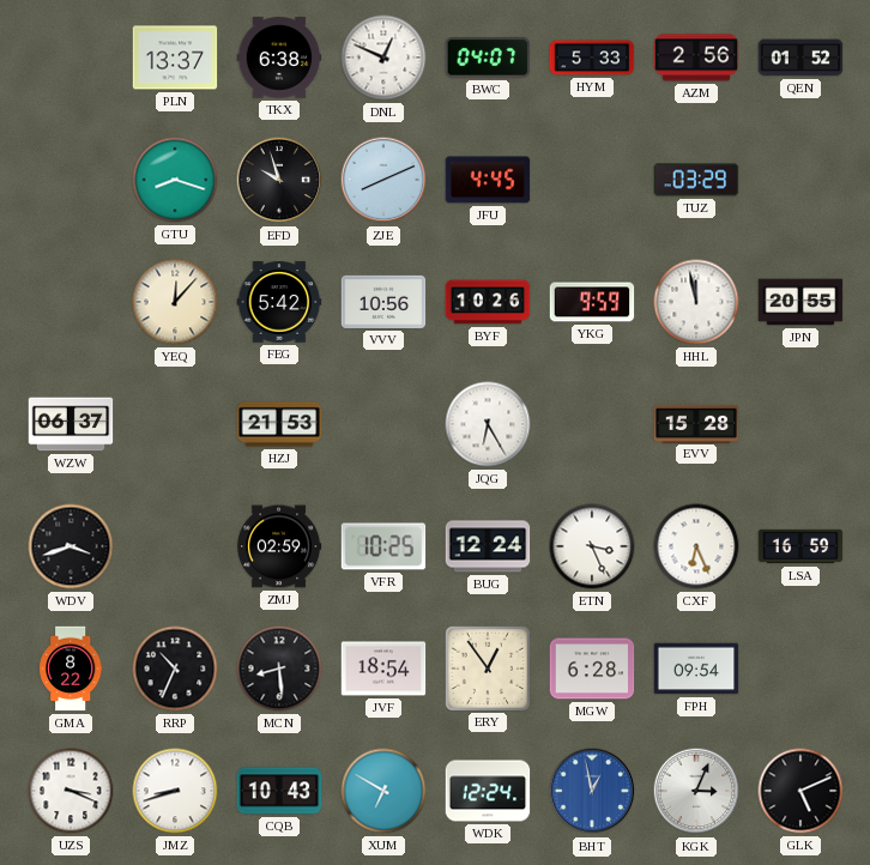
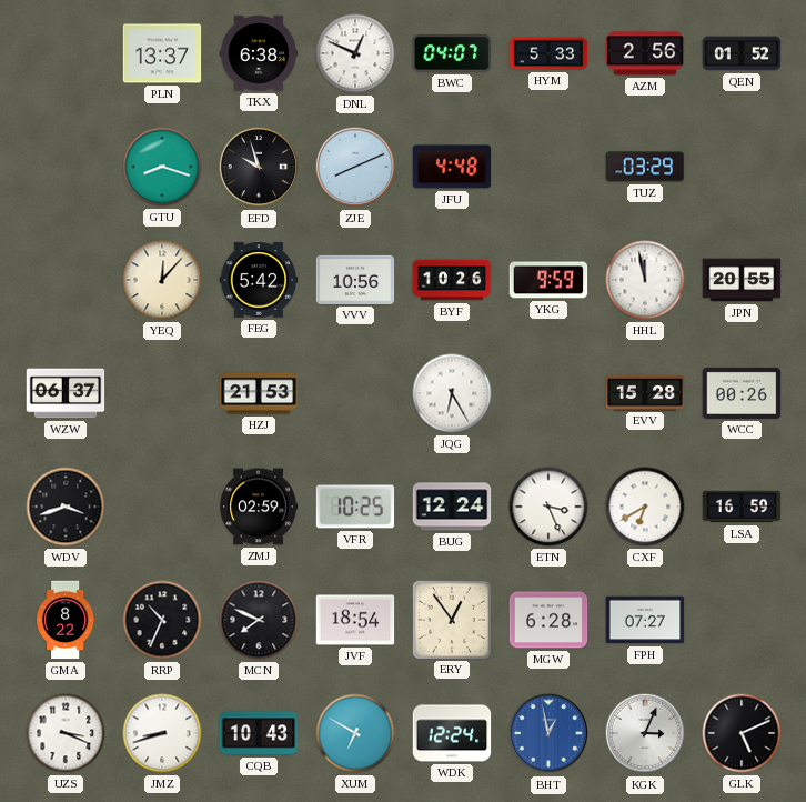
JFU: 4:45 -> 4:48 (452, 167)
WCC: none -> 00:26 (742, 393)
CXF: 6:26 -> 6:40 (645, 507)
MCN: 8:29 -> 7:49 (259, 620)
FPH: 09:54 -> 07:27 (645, 620)
